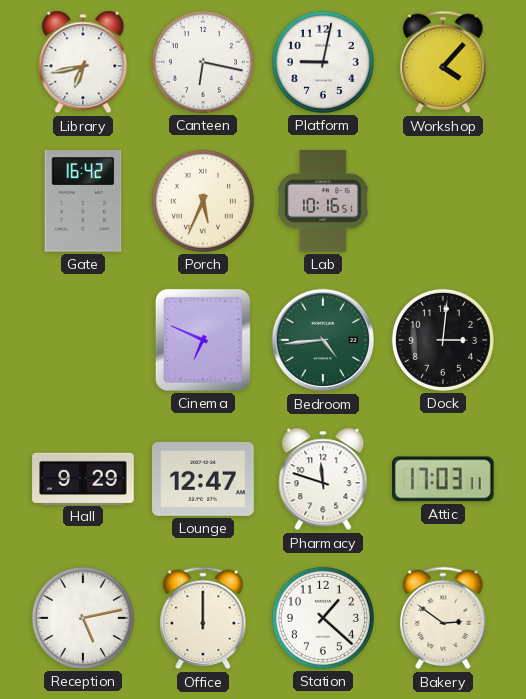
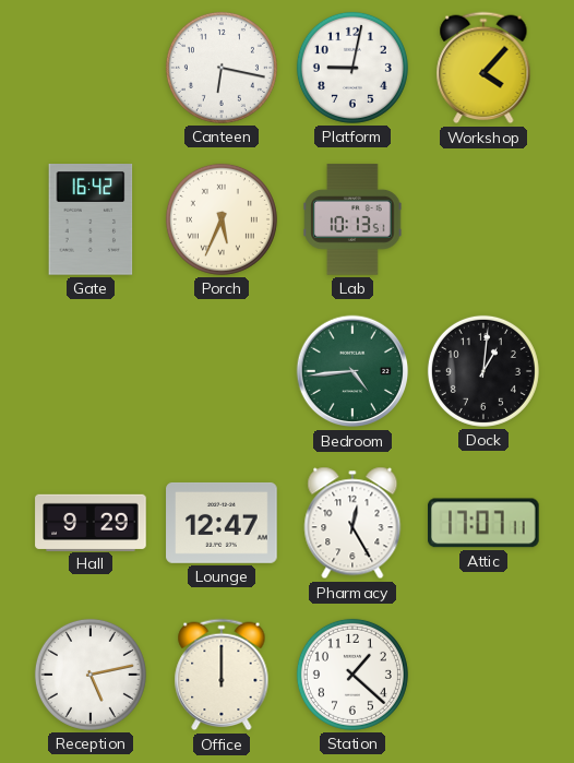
Library: 6:43 -> none (83, 62)
Lab: 10:16 -> 10:13 (352, 219)
Cinema: 6:49 -> none (203, 340)
Dock: 3:01 -> 1:01 (483, 371)
Pharmacy: 11:48 -> 12:25 (352, 523)
Attic: 17:03 -> 17:07 (485, 523)
Bakery: 2:51 -> none (443, 618)
